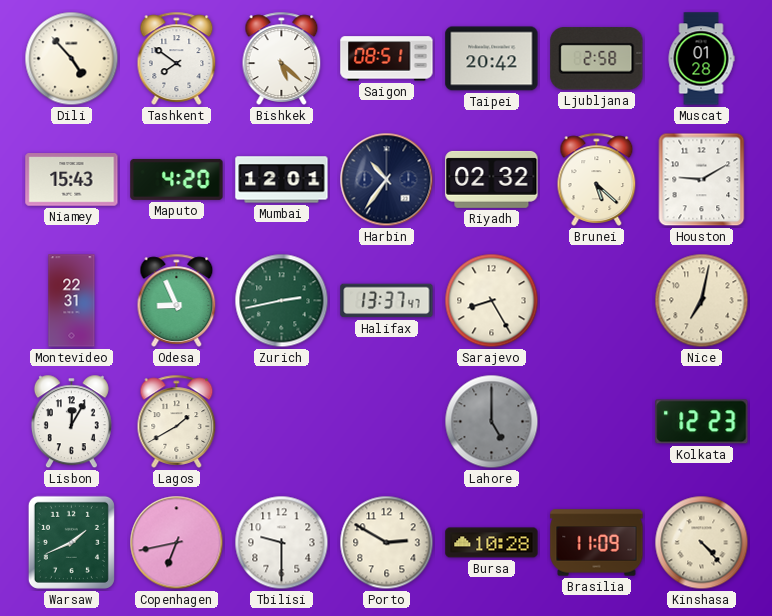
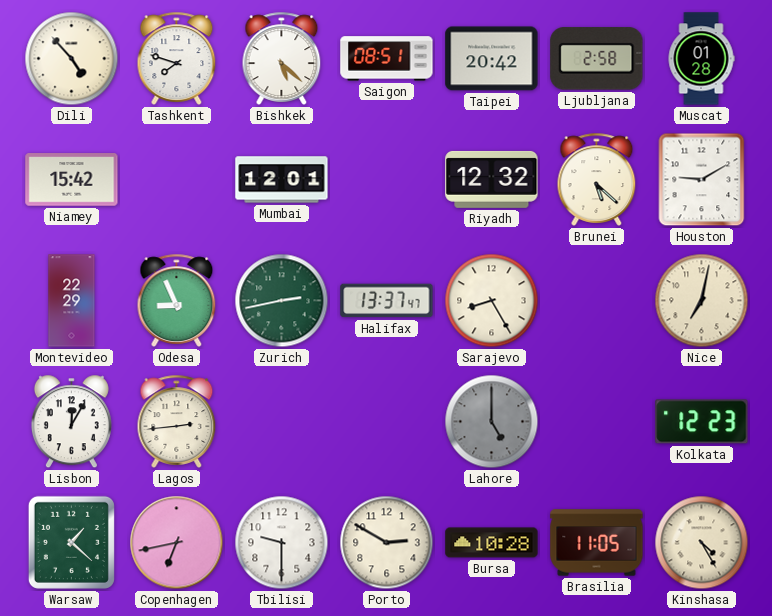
Tashkent: 7:51 -> 7:48 (177, 58)
Niamey: 15:43 -> 15:42 (72, 180)
Maputo: 4:20 -> none (177, 179)
Harbin: 10:36 -> none (387, 180)
Riyadh: 02:32 -> 12:32 (492, 179)
Montevideo: 22:31 -> 22:29 (72, 301)
Lagos: 1:40 -> 2:44 (177, 421)
Warsaw: 1:41 -> 1:22 (71, 542)
Brasilia: 11:09 -> 11:05 (597, 543)
Kinshasa: 4:23 -> 4:25 (702, 543)
